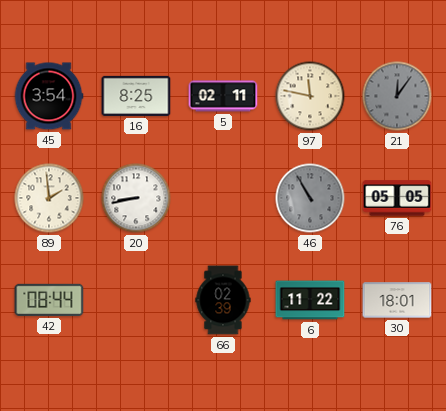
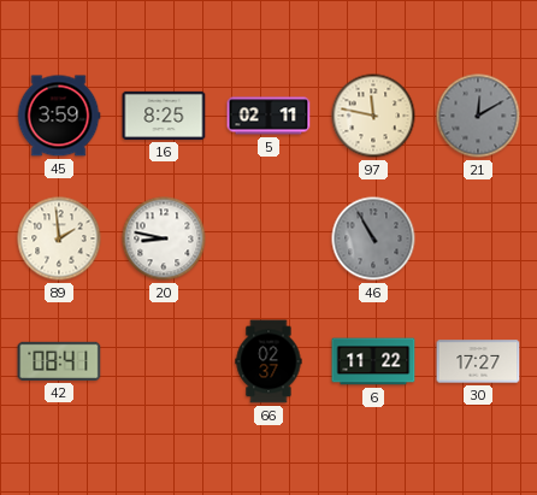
45: 3:54 -> 3:59 (59, 116)
21: 12:06 -> 12:10 (478, 116)
20: 8:43 -> 8:47 (164, 238)
76: 05:05 -> none (397, 198)
42: 08:44 -> 08:41 (59, 361)
66: 02:39 -> 02:37 (268, 361)
30: 18:01 -> 17:27 (478, 361)
